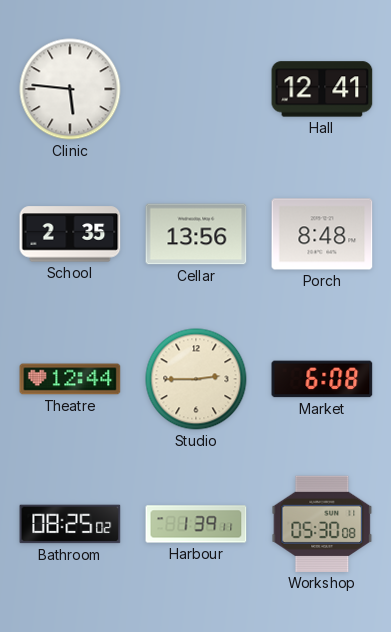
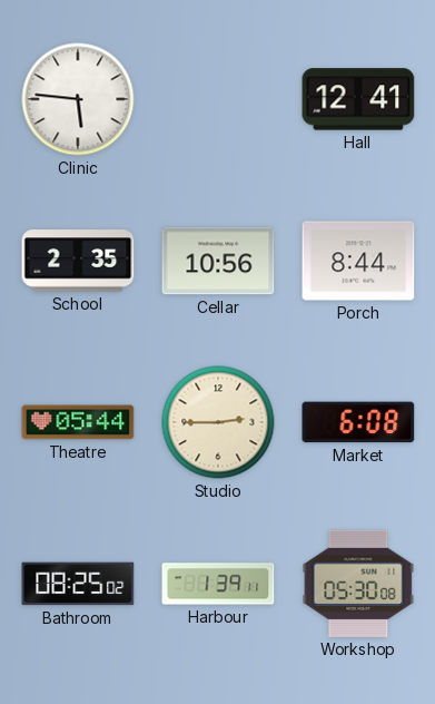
Cellar: 13:56 -> 10:56 (218, 261)
Porch: 8:48 -> 8:44 (358, 261)
Theatre: 12:44 -> 05:44 (78, 422)
